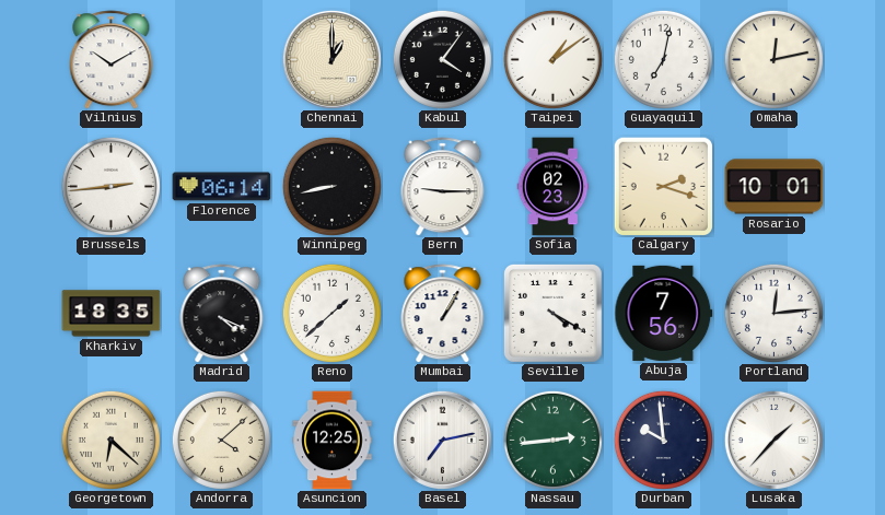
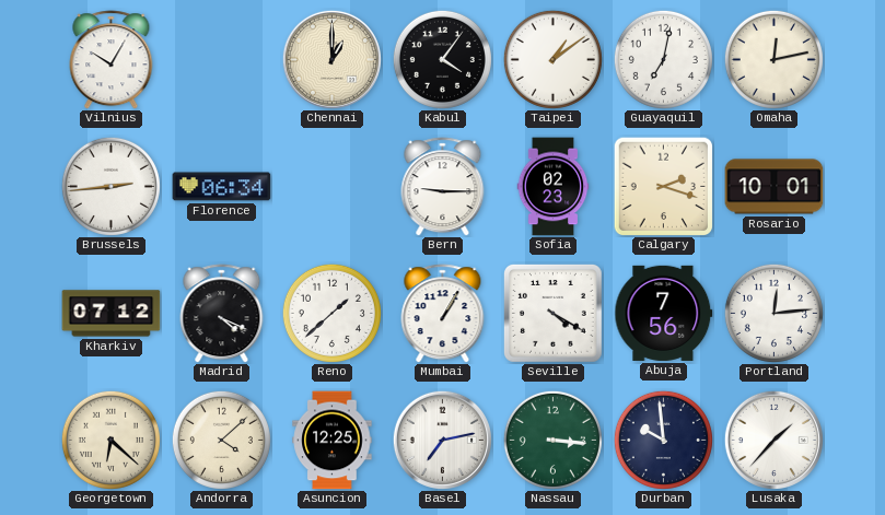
Vilnius: 10:10 -> 10:05 (112, 60)
Florence: 06:14 -> 06:34 (222, 187)
Winnipeg: 8:43 -> none (331, 186)
Kharkiv: 18:35 -> 07:12 (112, 314)
Nassau: 2:44 -> 3:16 (552, 440)
